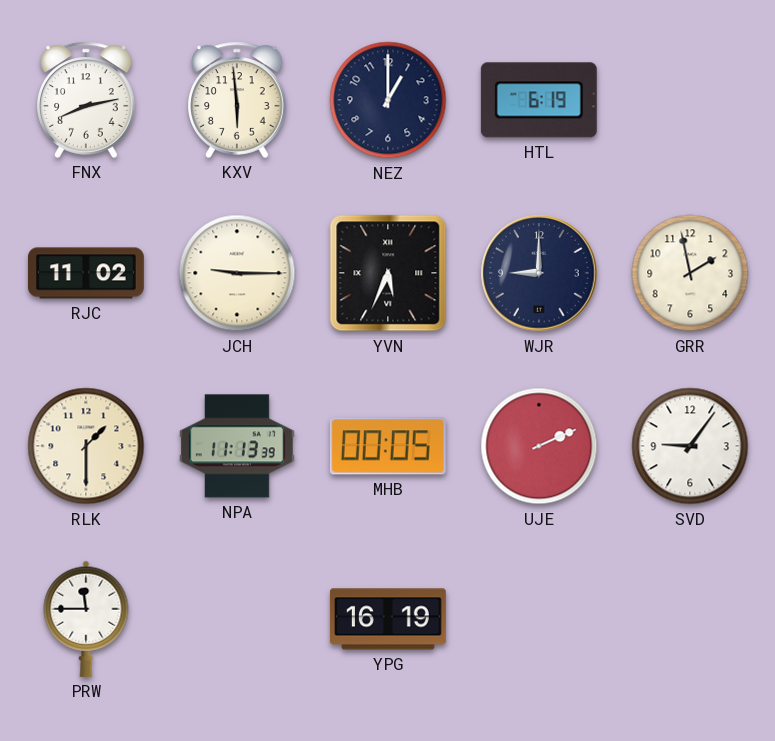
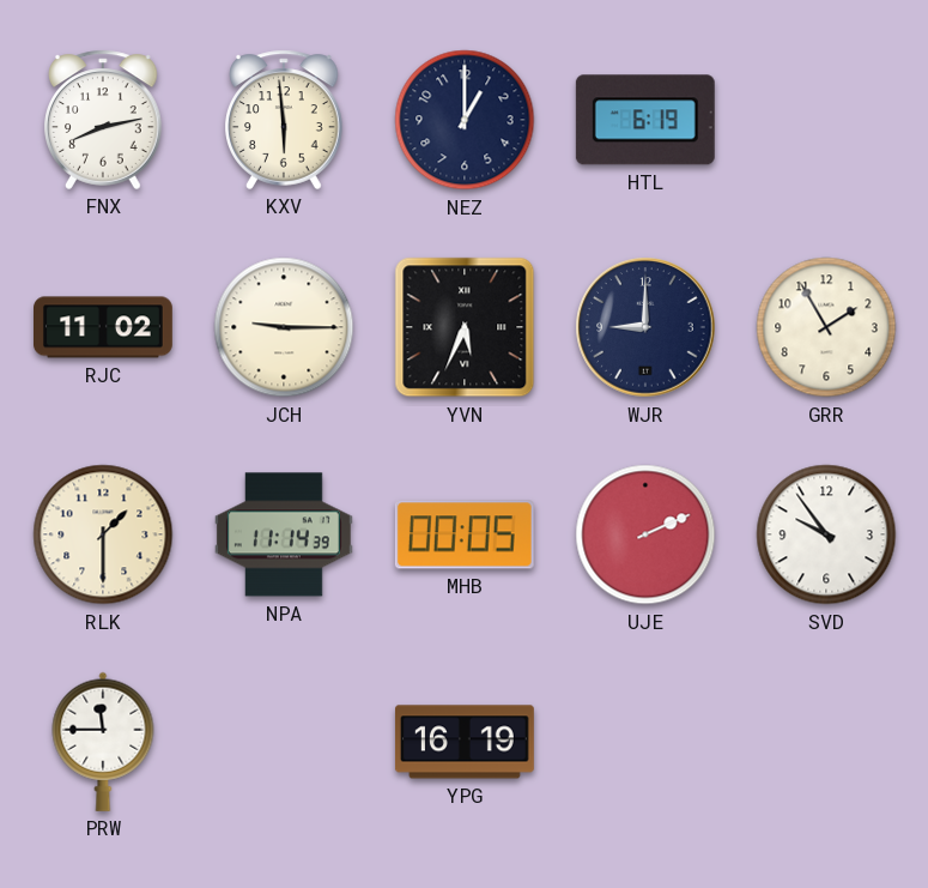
GRR: 1:58 -> 1:55 (826, 327)
NPA: 11:13 -> 11:14 (284, 534)
SVD: 9:06 -> 9:54 (826, 534)
